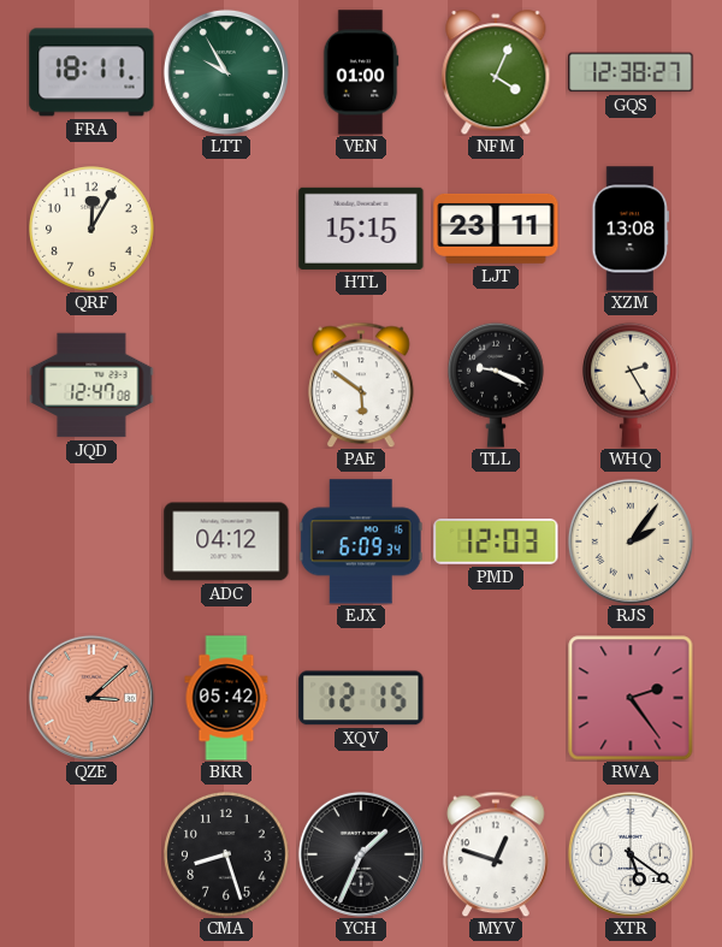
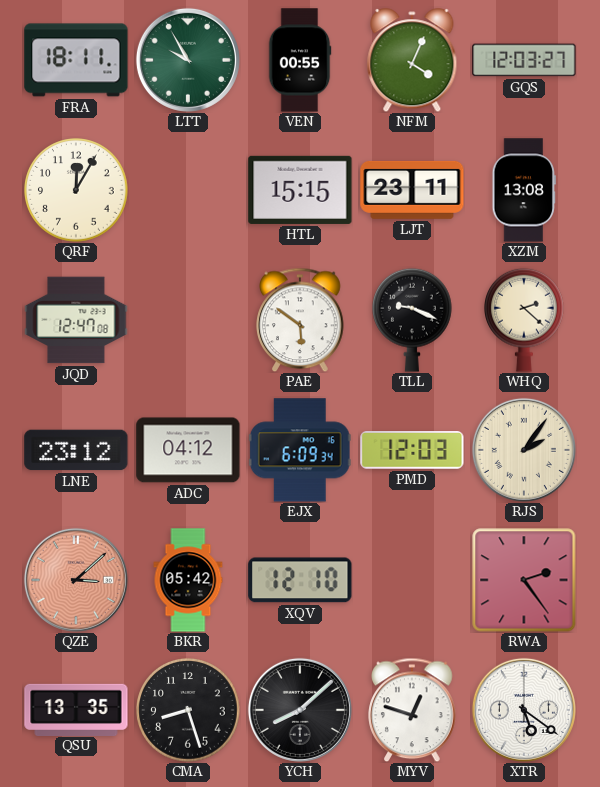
VEN: 01:00 -> 00:55 (300, 60)
GQS: 12:38 -> 12:03 (524, 60)
WHQ: 2:25 -> 2:22 (525, 320)
LNE: none -> 23:12 (76, 450)
XQV: 12:15 -> 12:10 (300, 580)
QSU: none -> 13:35 (76, 709)
YCH: 1:34 -> 8:08 (300, 710)
